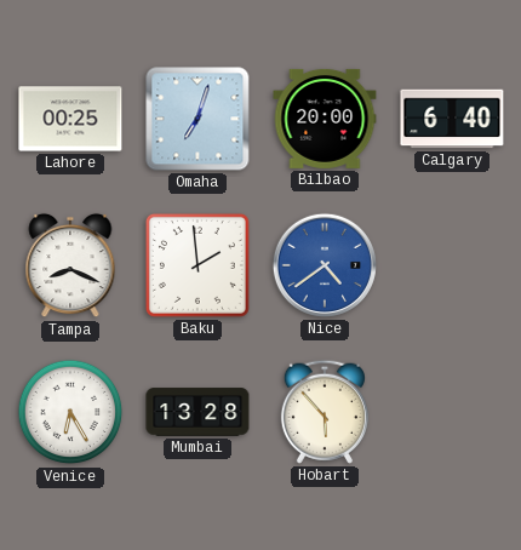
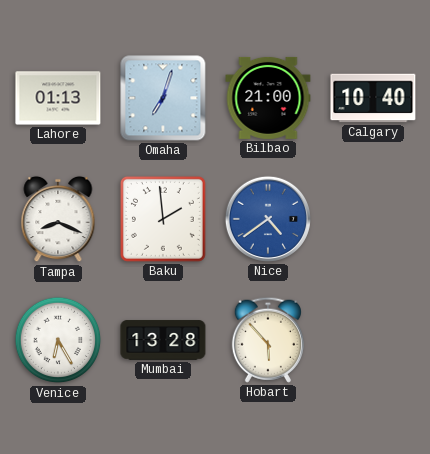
Lahore: 00:25 -> 01:13 (58, 98)
Bilbao: 20:00 -> 21:00 (268, 98)
Calgary: 6:40 -> 10:40 (373, 98)
